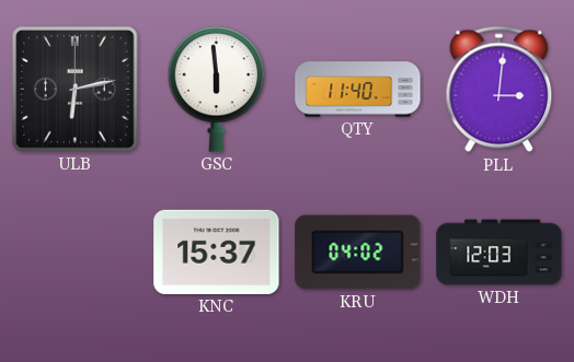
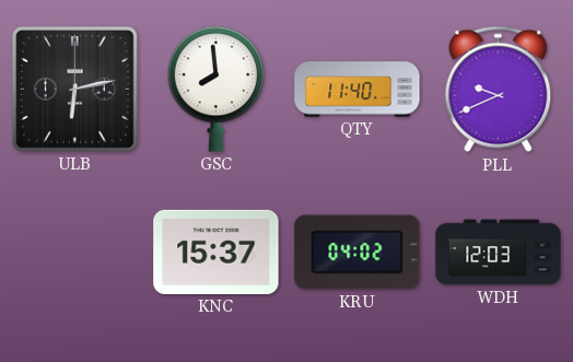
GSC: 5:59 -> 7:59 (217, 90)
PLL: 3:01 -> 9:41 (499, 90)
